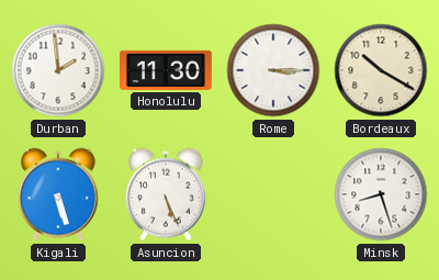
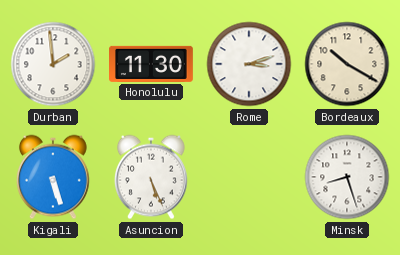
Rome: 3:15 -> 3:12 (249, 64)
